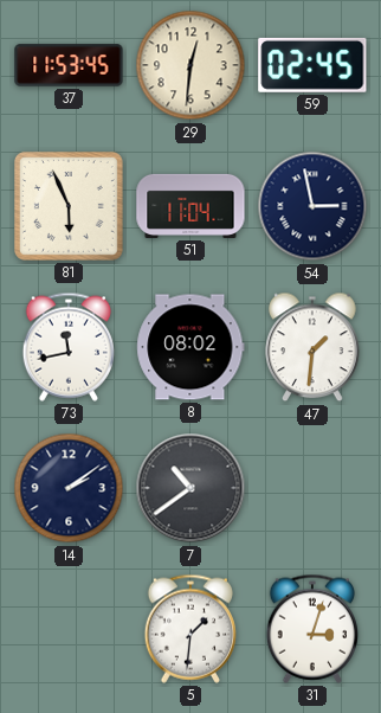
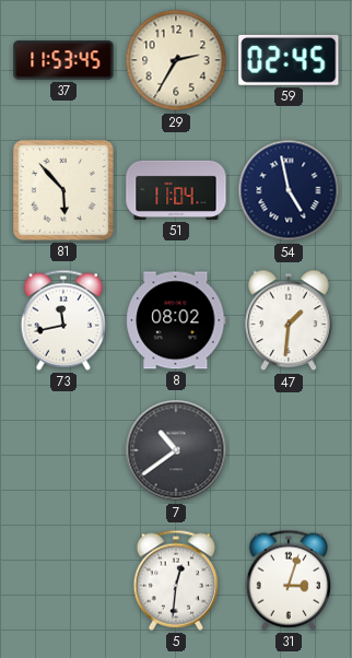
29: 12:31 -> 2:35 (176, 60)
81: 5:56 -> 5:53 (63, 190)
54: 2:58 -> 4:58 (289, 190)
14: 2:09 -> none (69, 488)
5: 1:31 -> 12:31 (175, 580)
